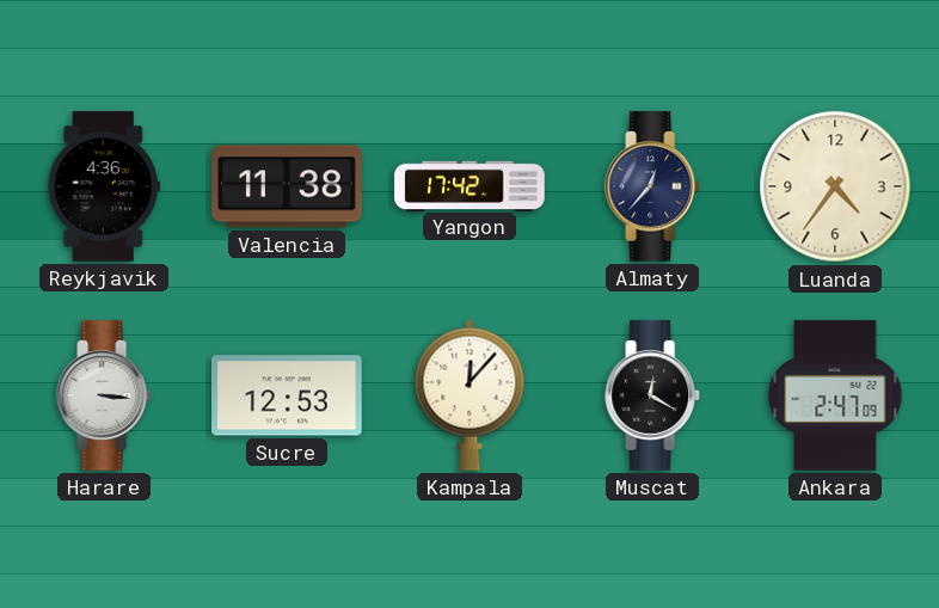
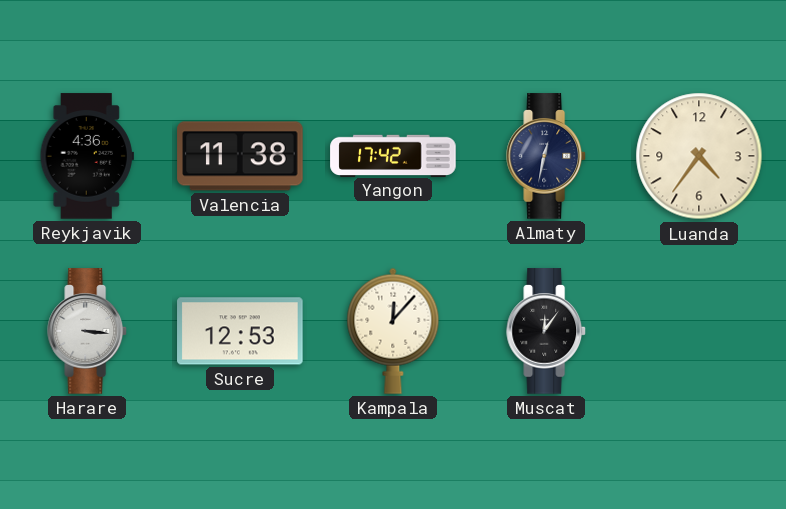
Almaty: 12:37 -> 12:32 (547, 156)
Muscat: 12:20 -> 12:06 (547, 331)
Ankara: 2:47 -> none (835, 395)
